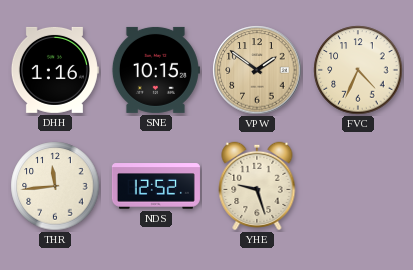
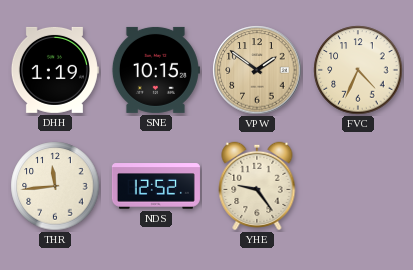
DHH: 1:16 -> 1:19 (54, 70)
YHE: 9:27 -> 9:24 (257, 186)
